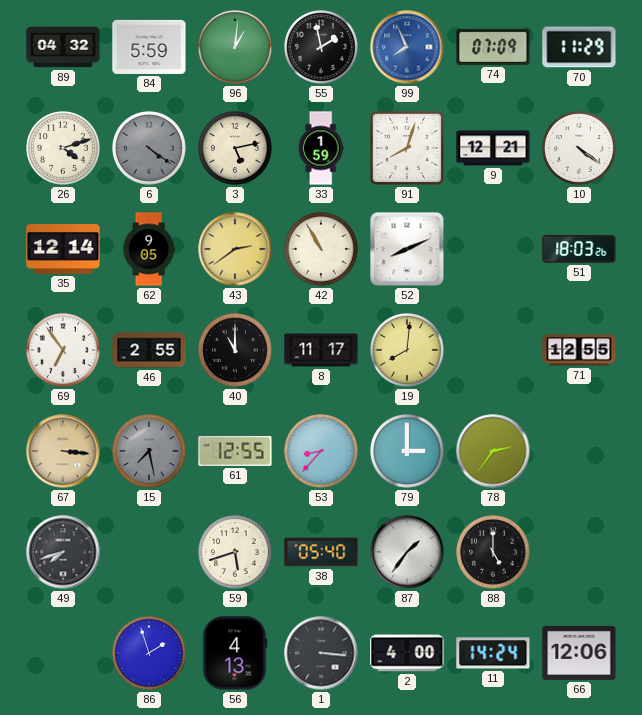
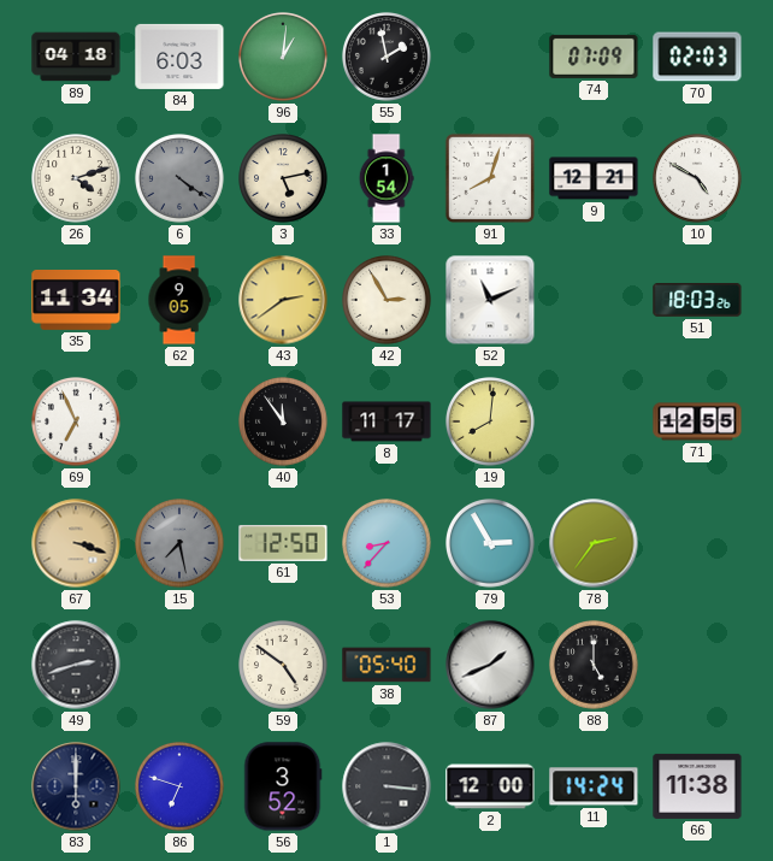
89: 04:32 -> 04:18 (76, 57)
84: 5:59 -> 6:03 (179, 57)
99: 7:56 -> none (407, 47)
70: 11:29 -> 02:03 (697, 57)
33: 1:59 -> 1:54 (386, 178)
10: 4:21 -> 4:50 (698, 179)
35: 12:14 -> 11:34 (76, 301)
42: 10:55 -> 2:55 (388, 301)
52: 8:11 -> 11:11 (490, 300)
69: 6:54 -> 6:56 (77, 423)
46: 2:55 -> none (149, 350)
40: 11:00 -> 11:54 (284, 423)
67: 3:16 -> 3:18 (76, 543)
61: 12:55 -> 12:50 (283, 543)
79: 3:00 -> 2:55 (491, 544)
49: 7:42 -> 2:42 (76, 665)
59: 5:42 -> 4:51 (284, 666)
87: 1:36 -> 1:41 (490, 665)
83: none -> 6:00 (76, 786)
86: 1:57 -> 6:48 (181, 788)
56: 4:13 -> 3:52 (283, 786)
2: 4:00 -> 12:00 (490, 786)
66: 12:06 -> 11:38 (697, 786)
